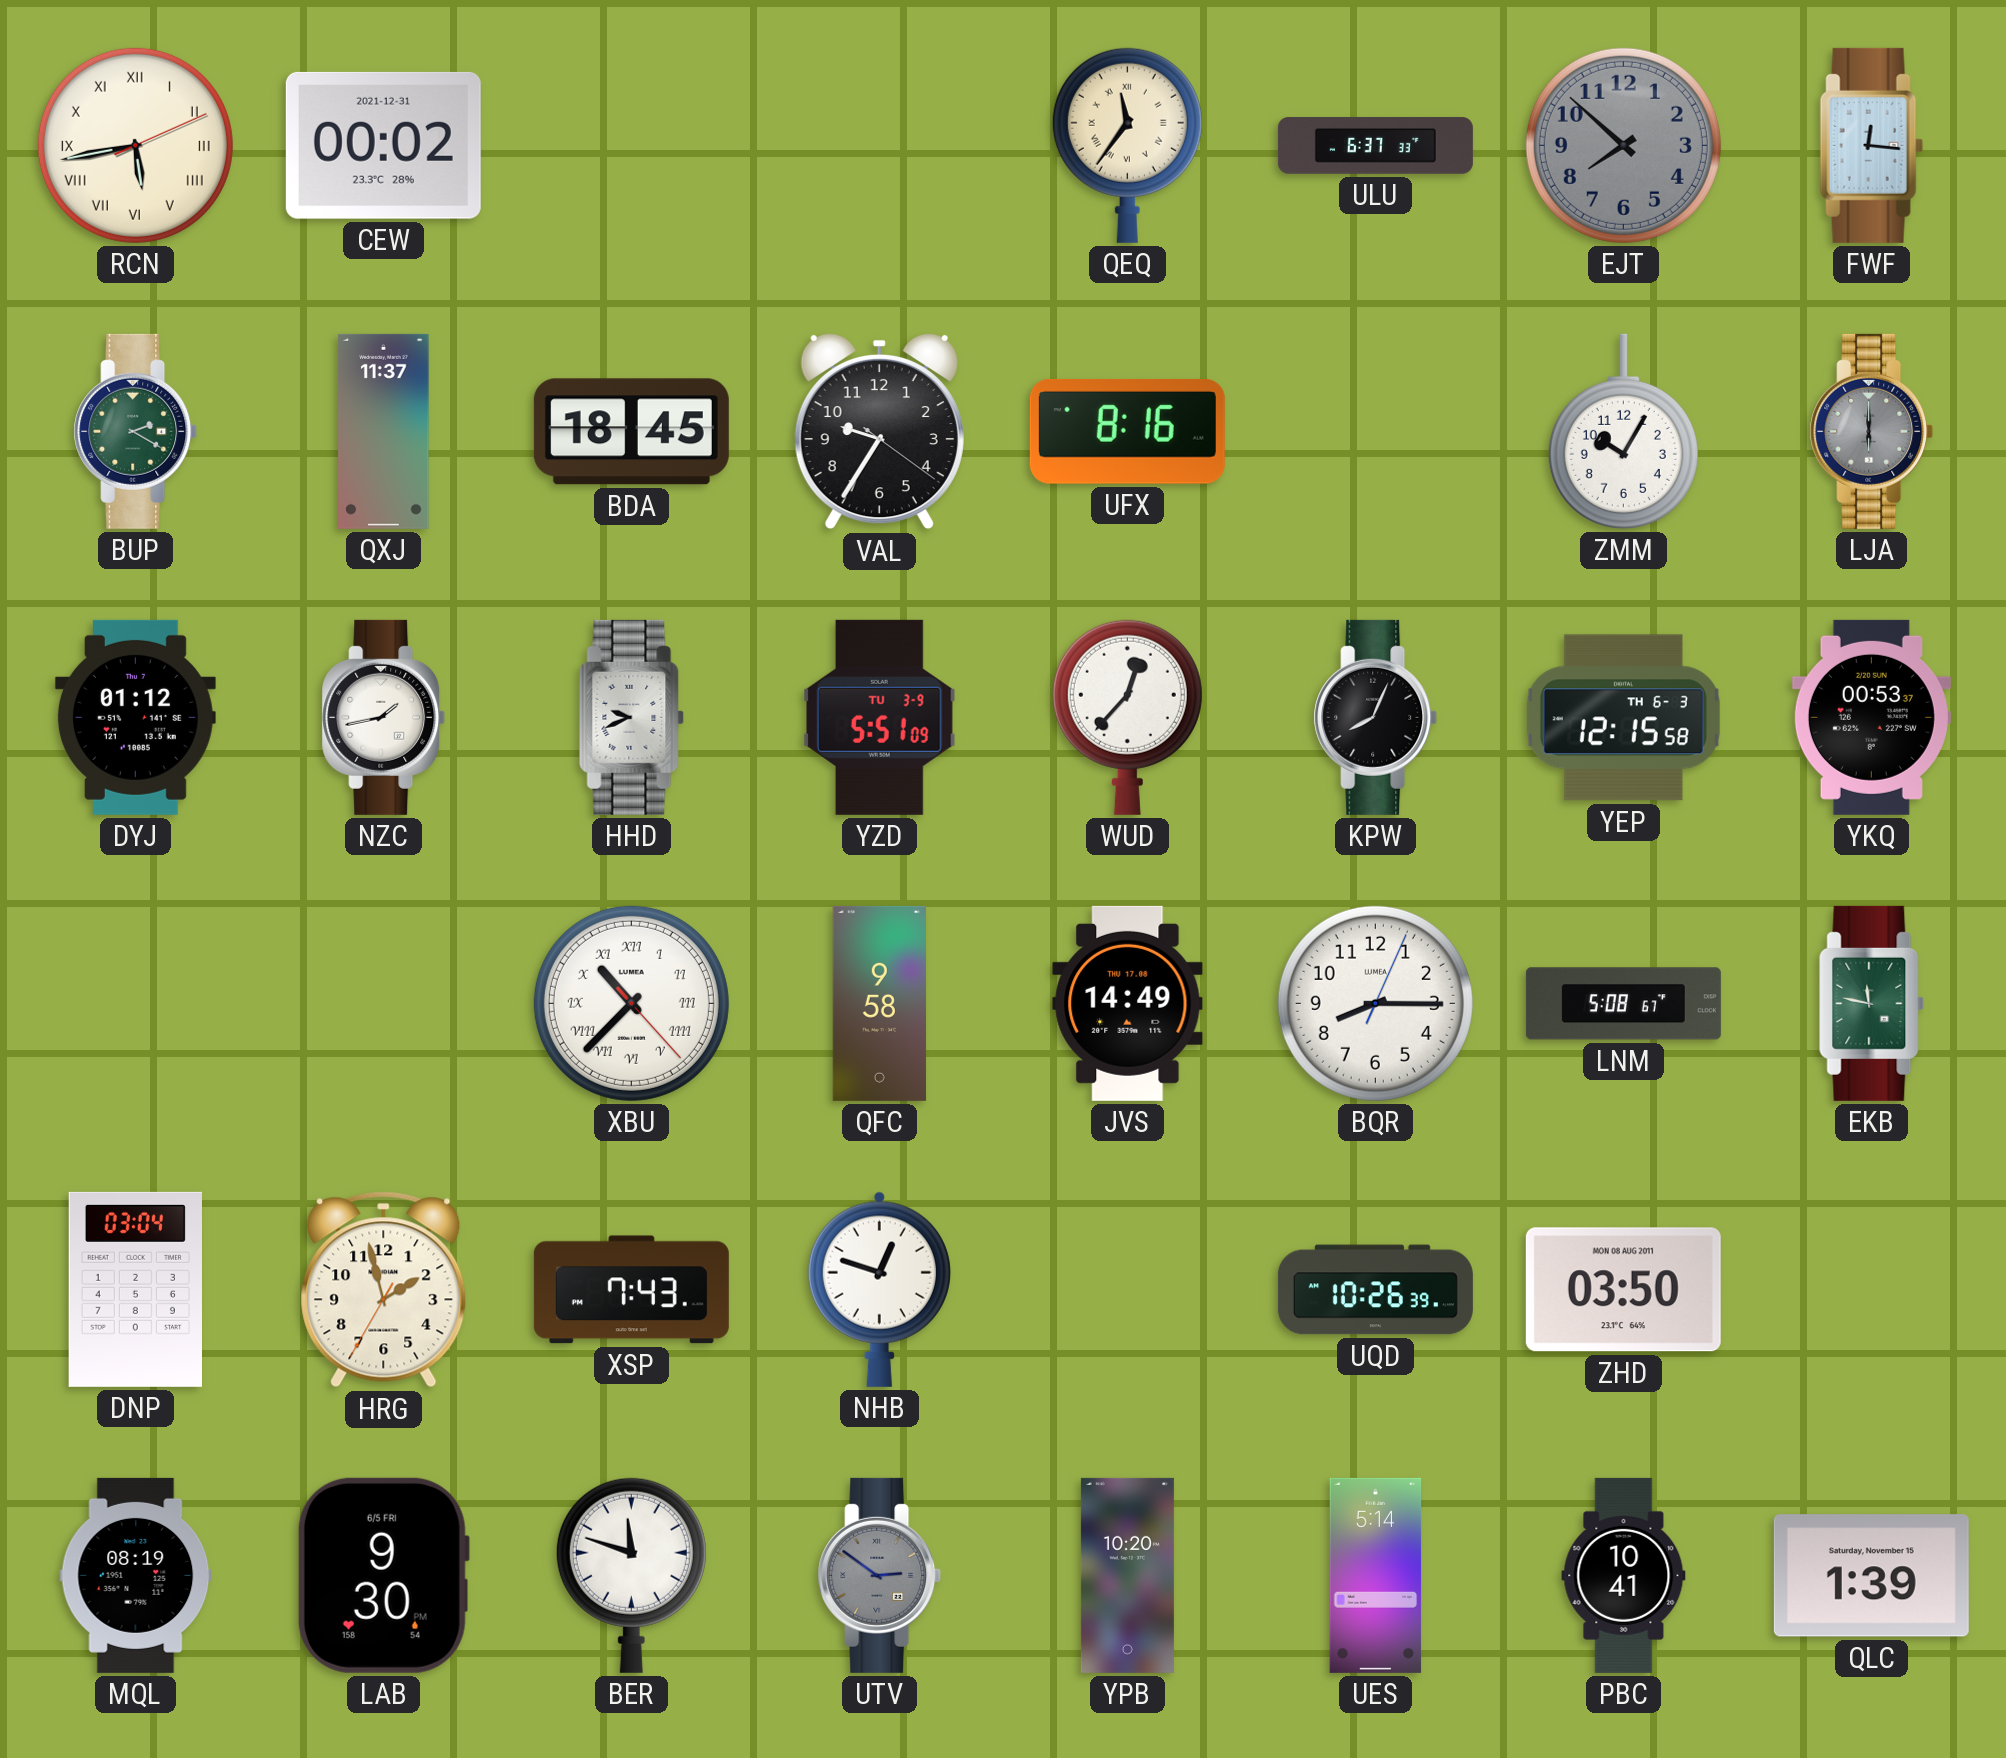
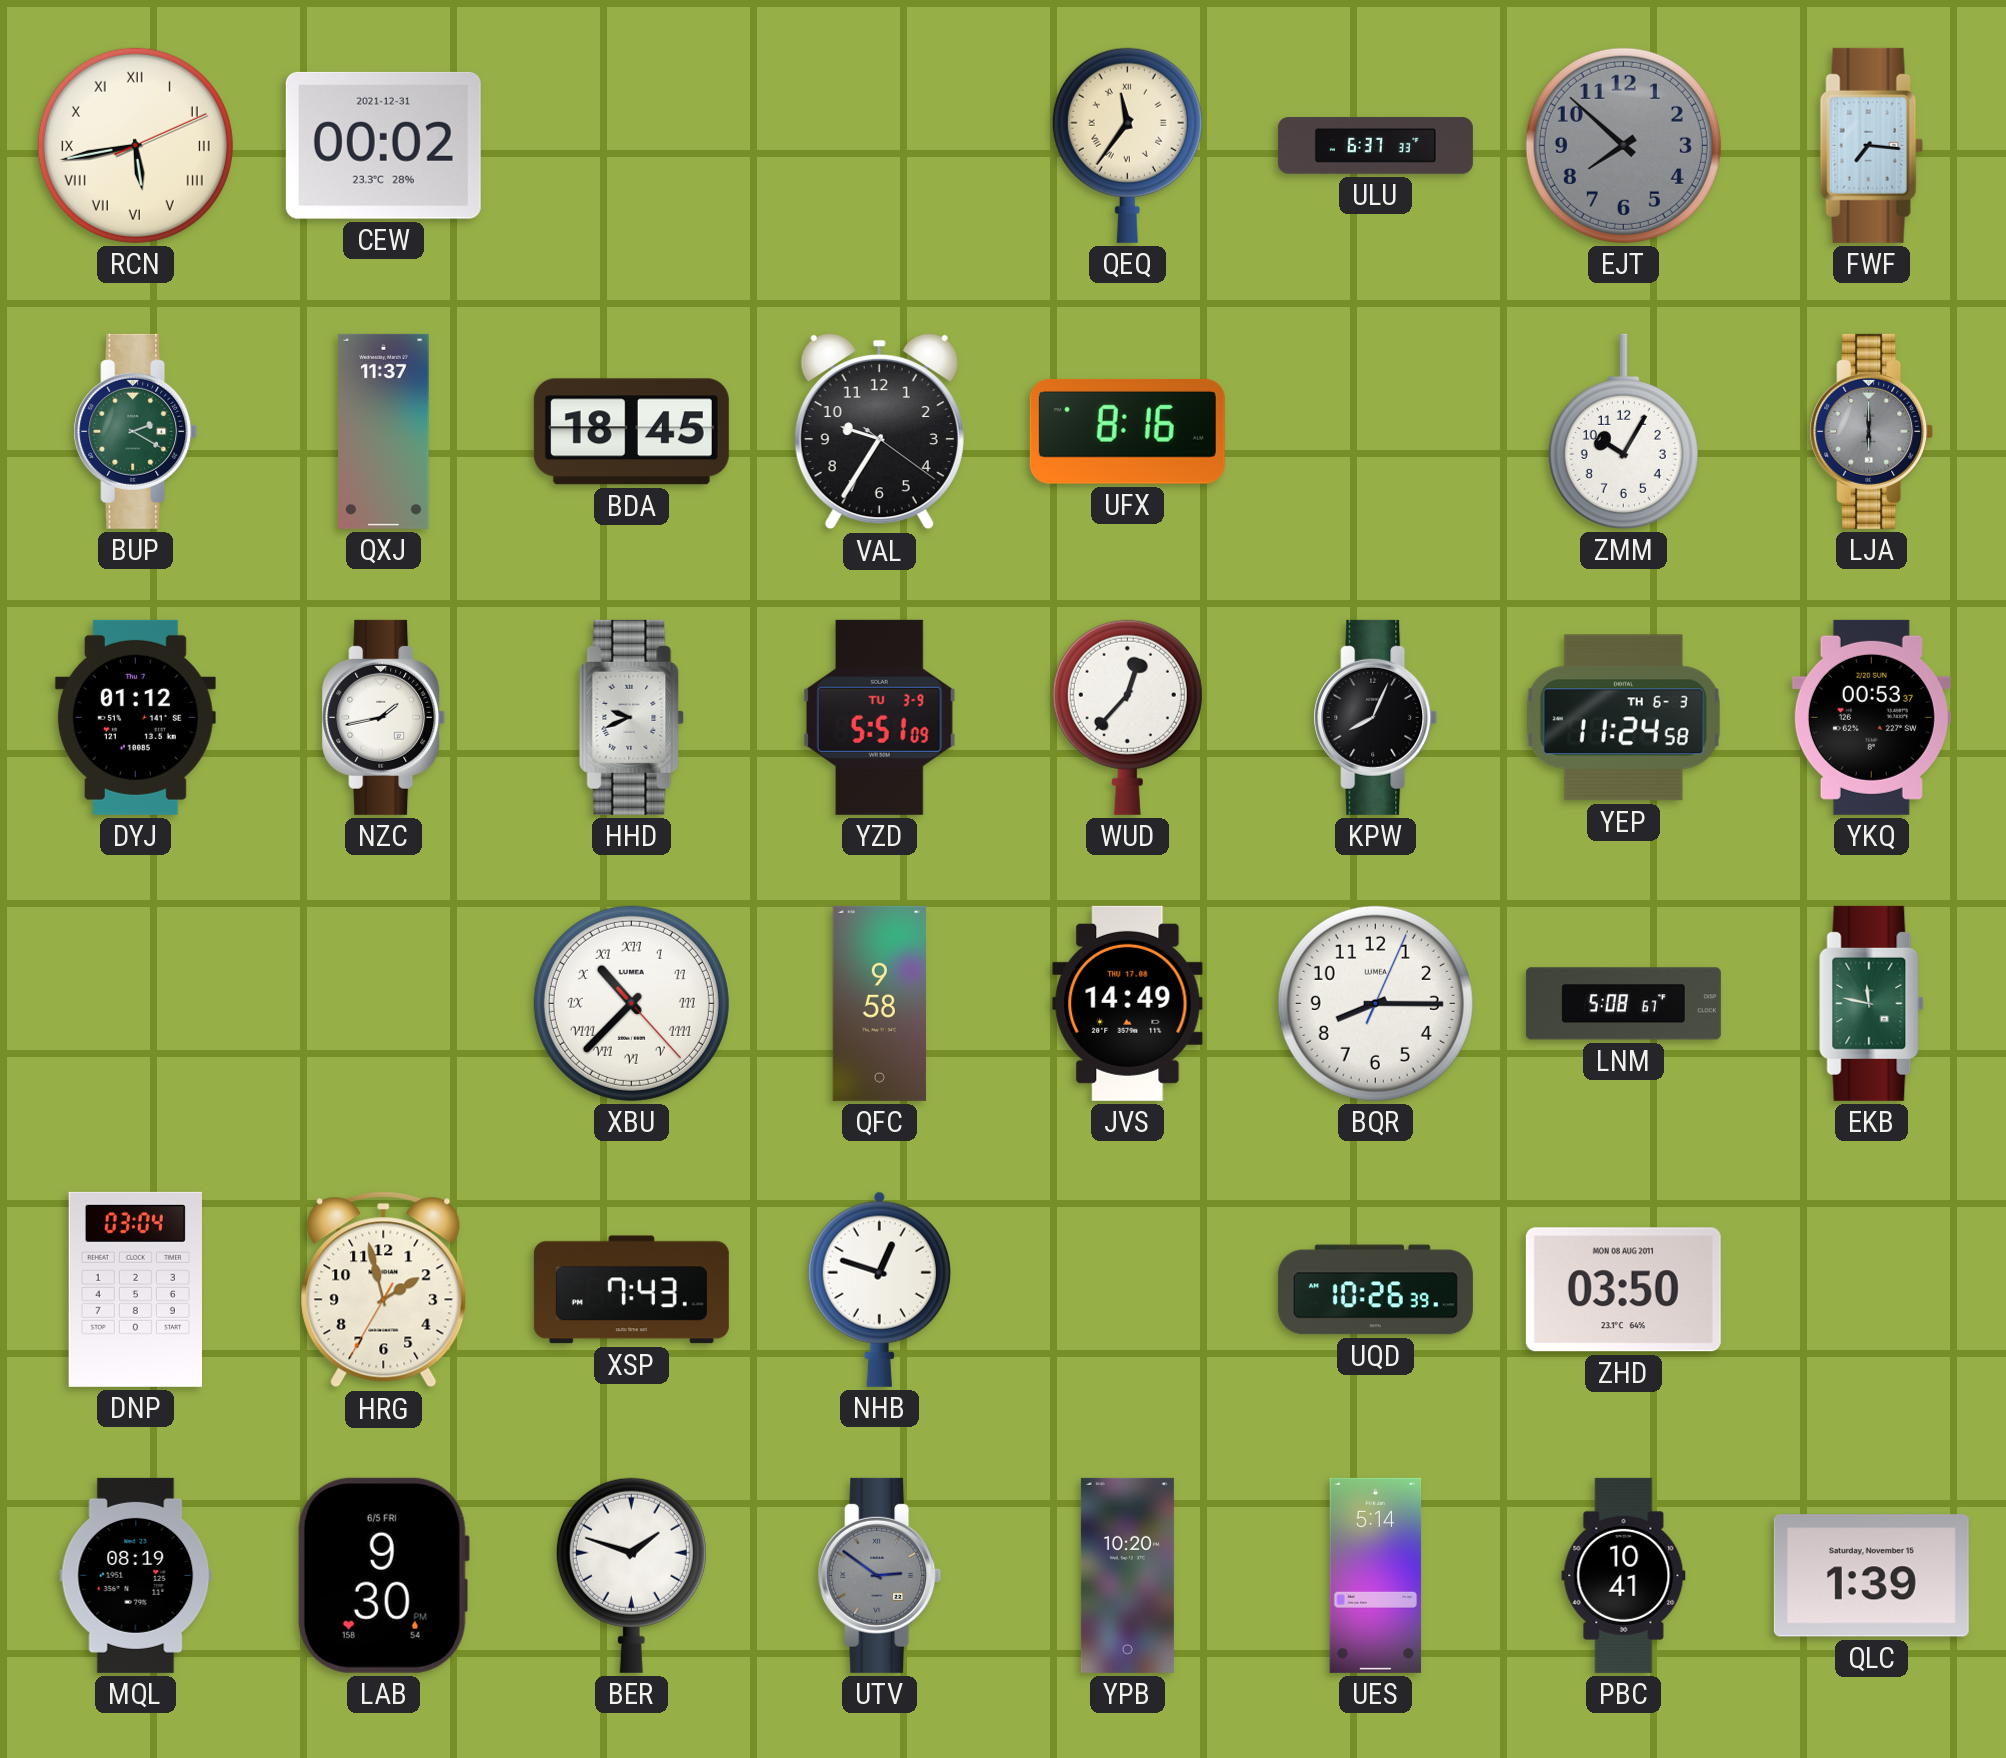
FWF: 12:16 -> 7:16 (1871, 145)
YEP: 12:15 -> 11:24 (1623, 718)
BER: 11:48 -> 1:48 (631, 1575)
